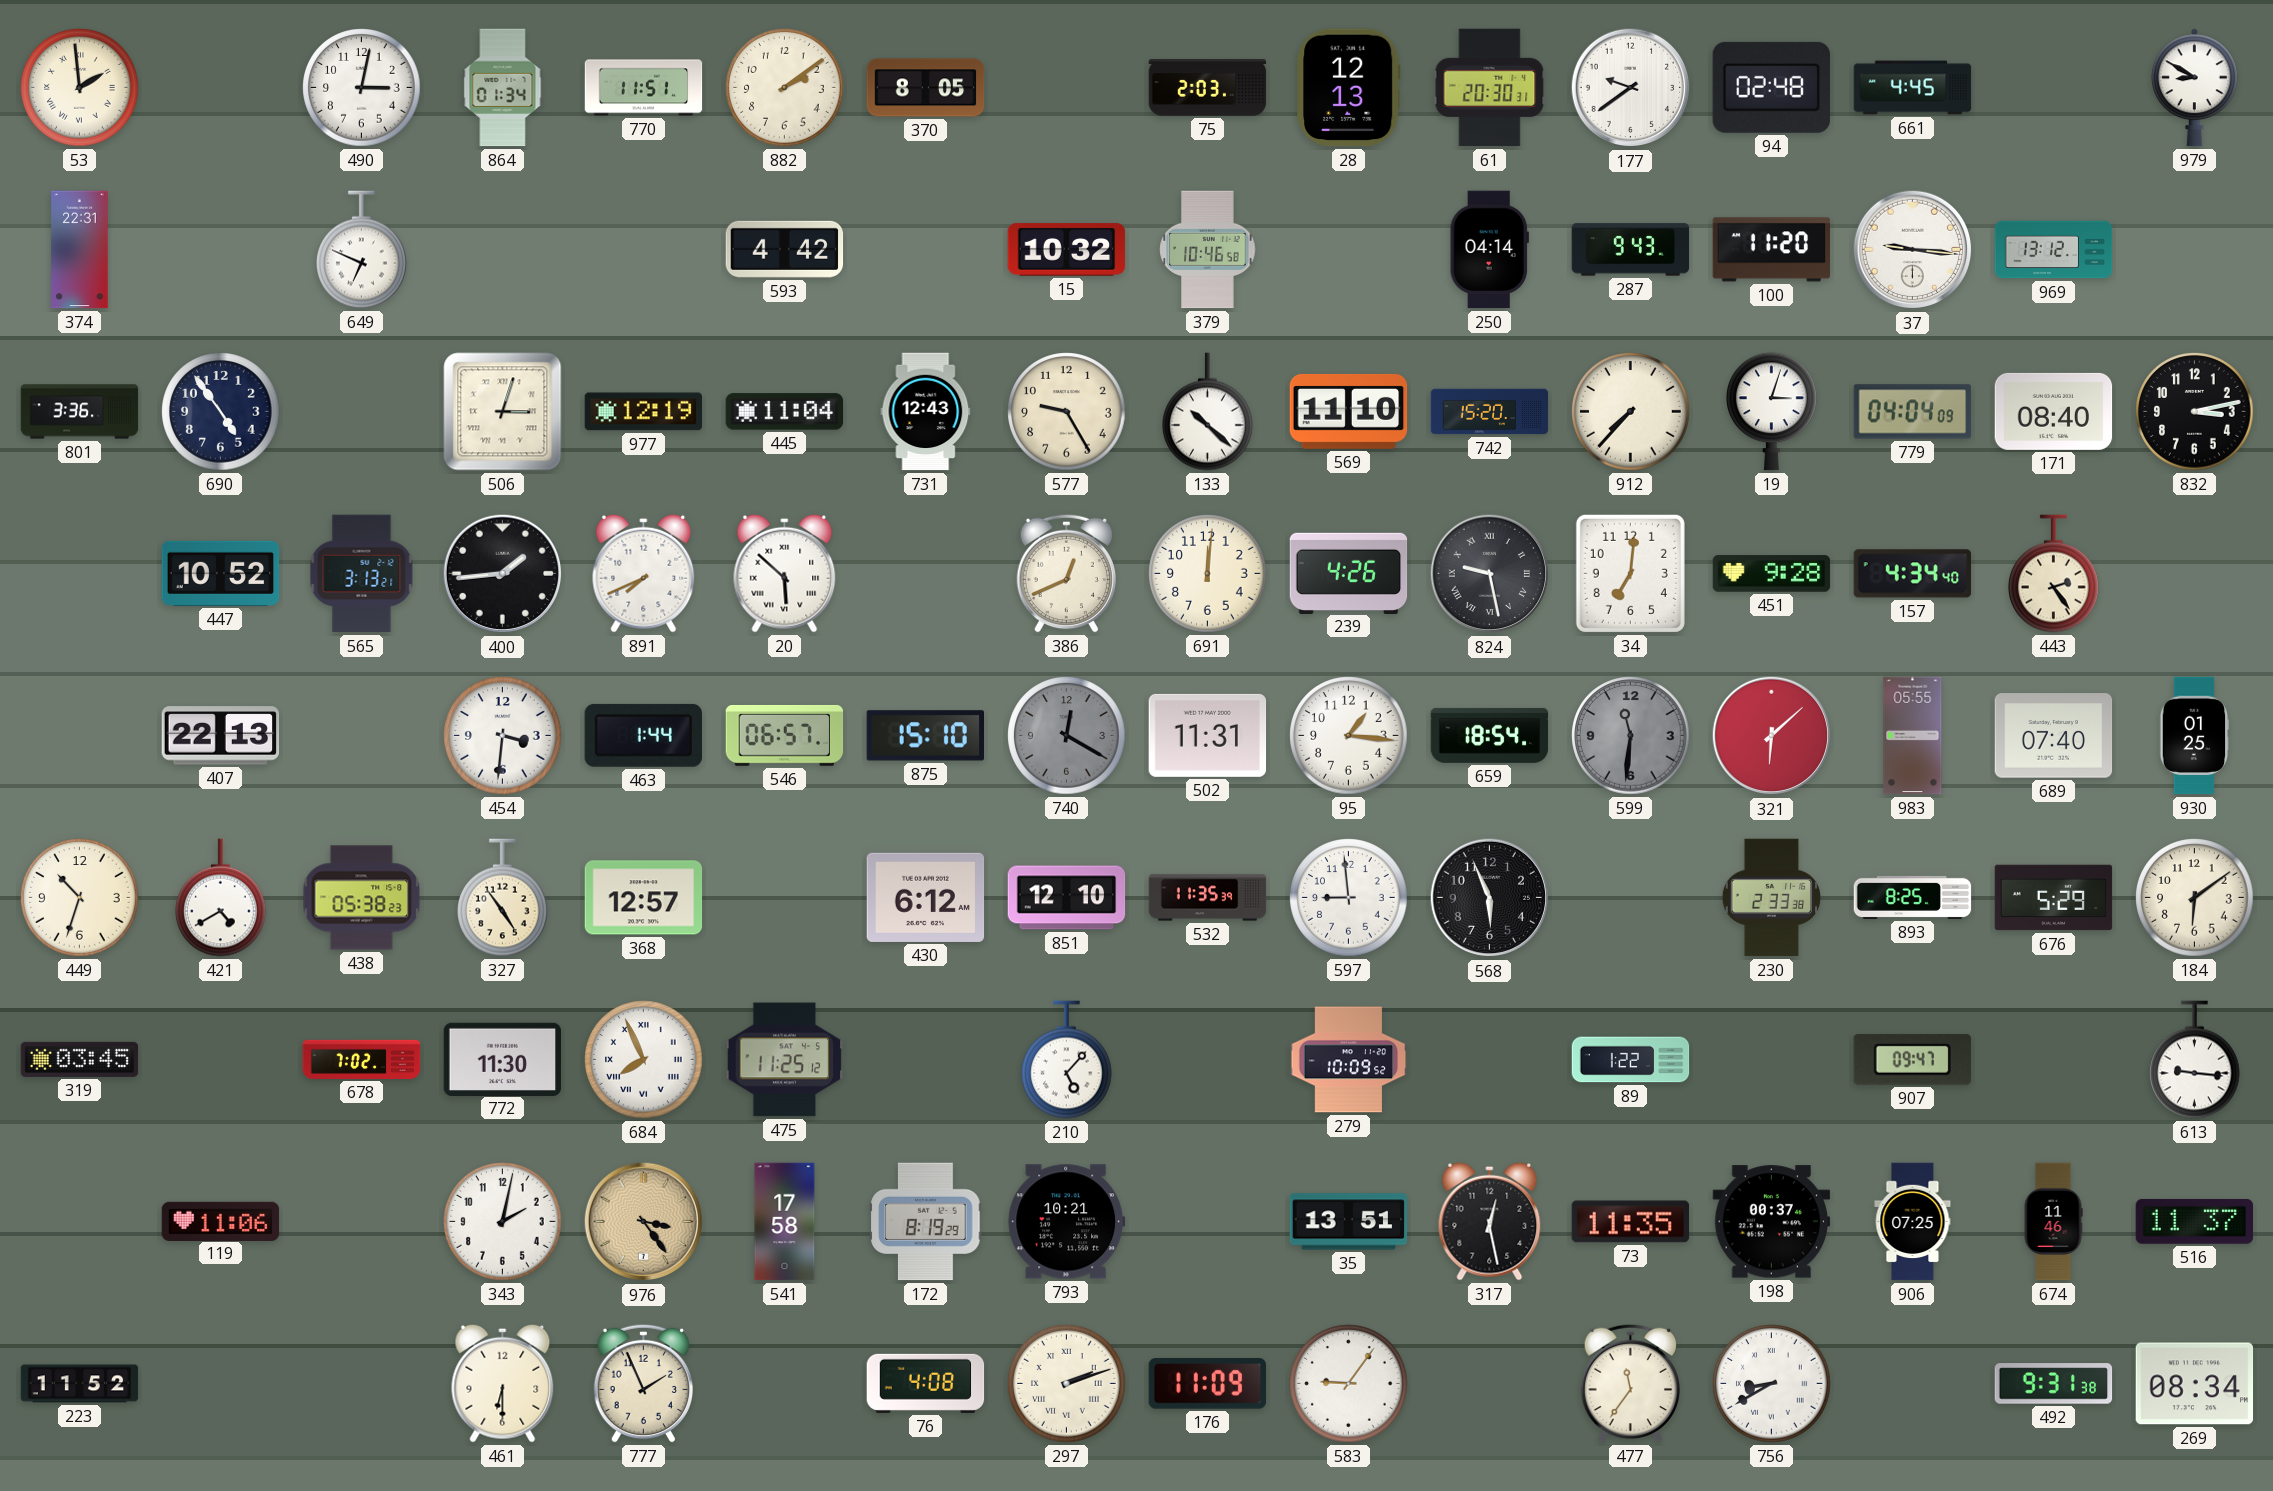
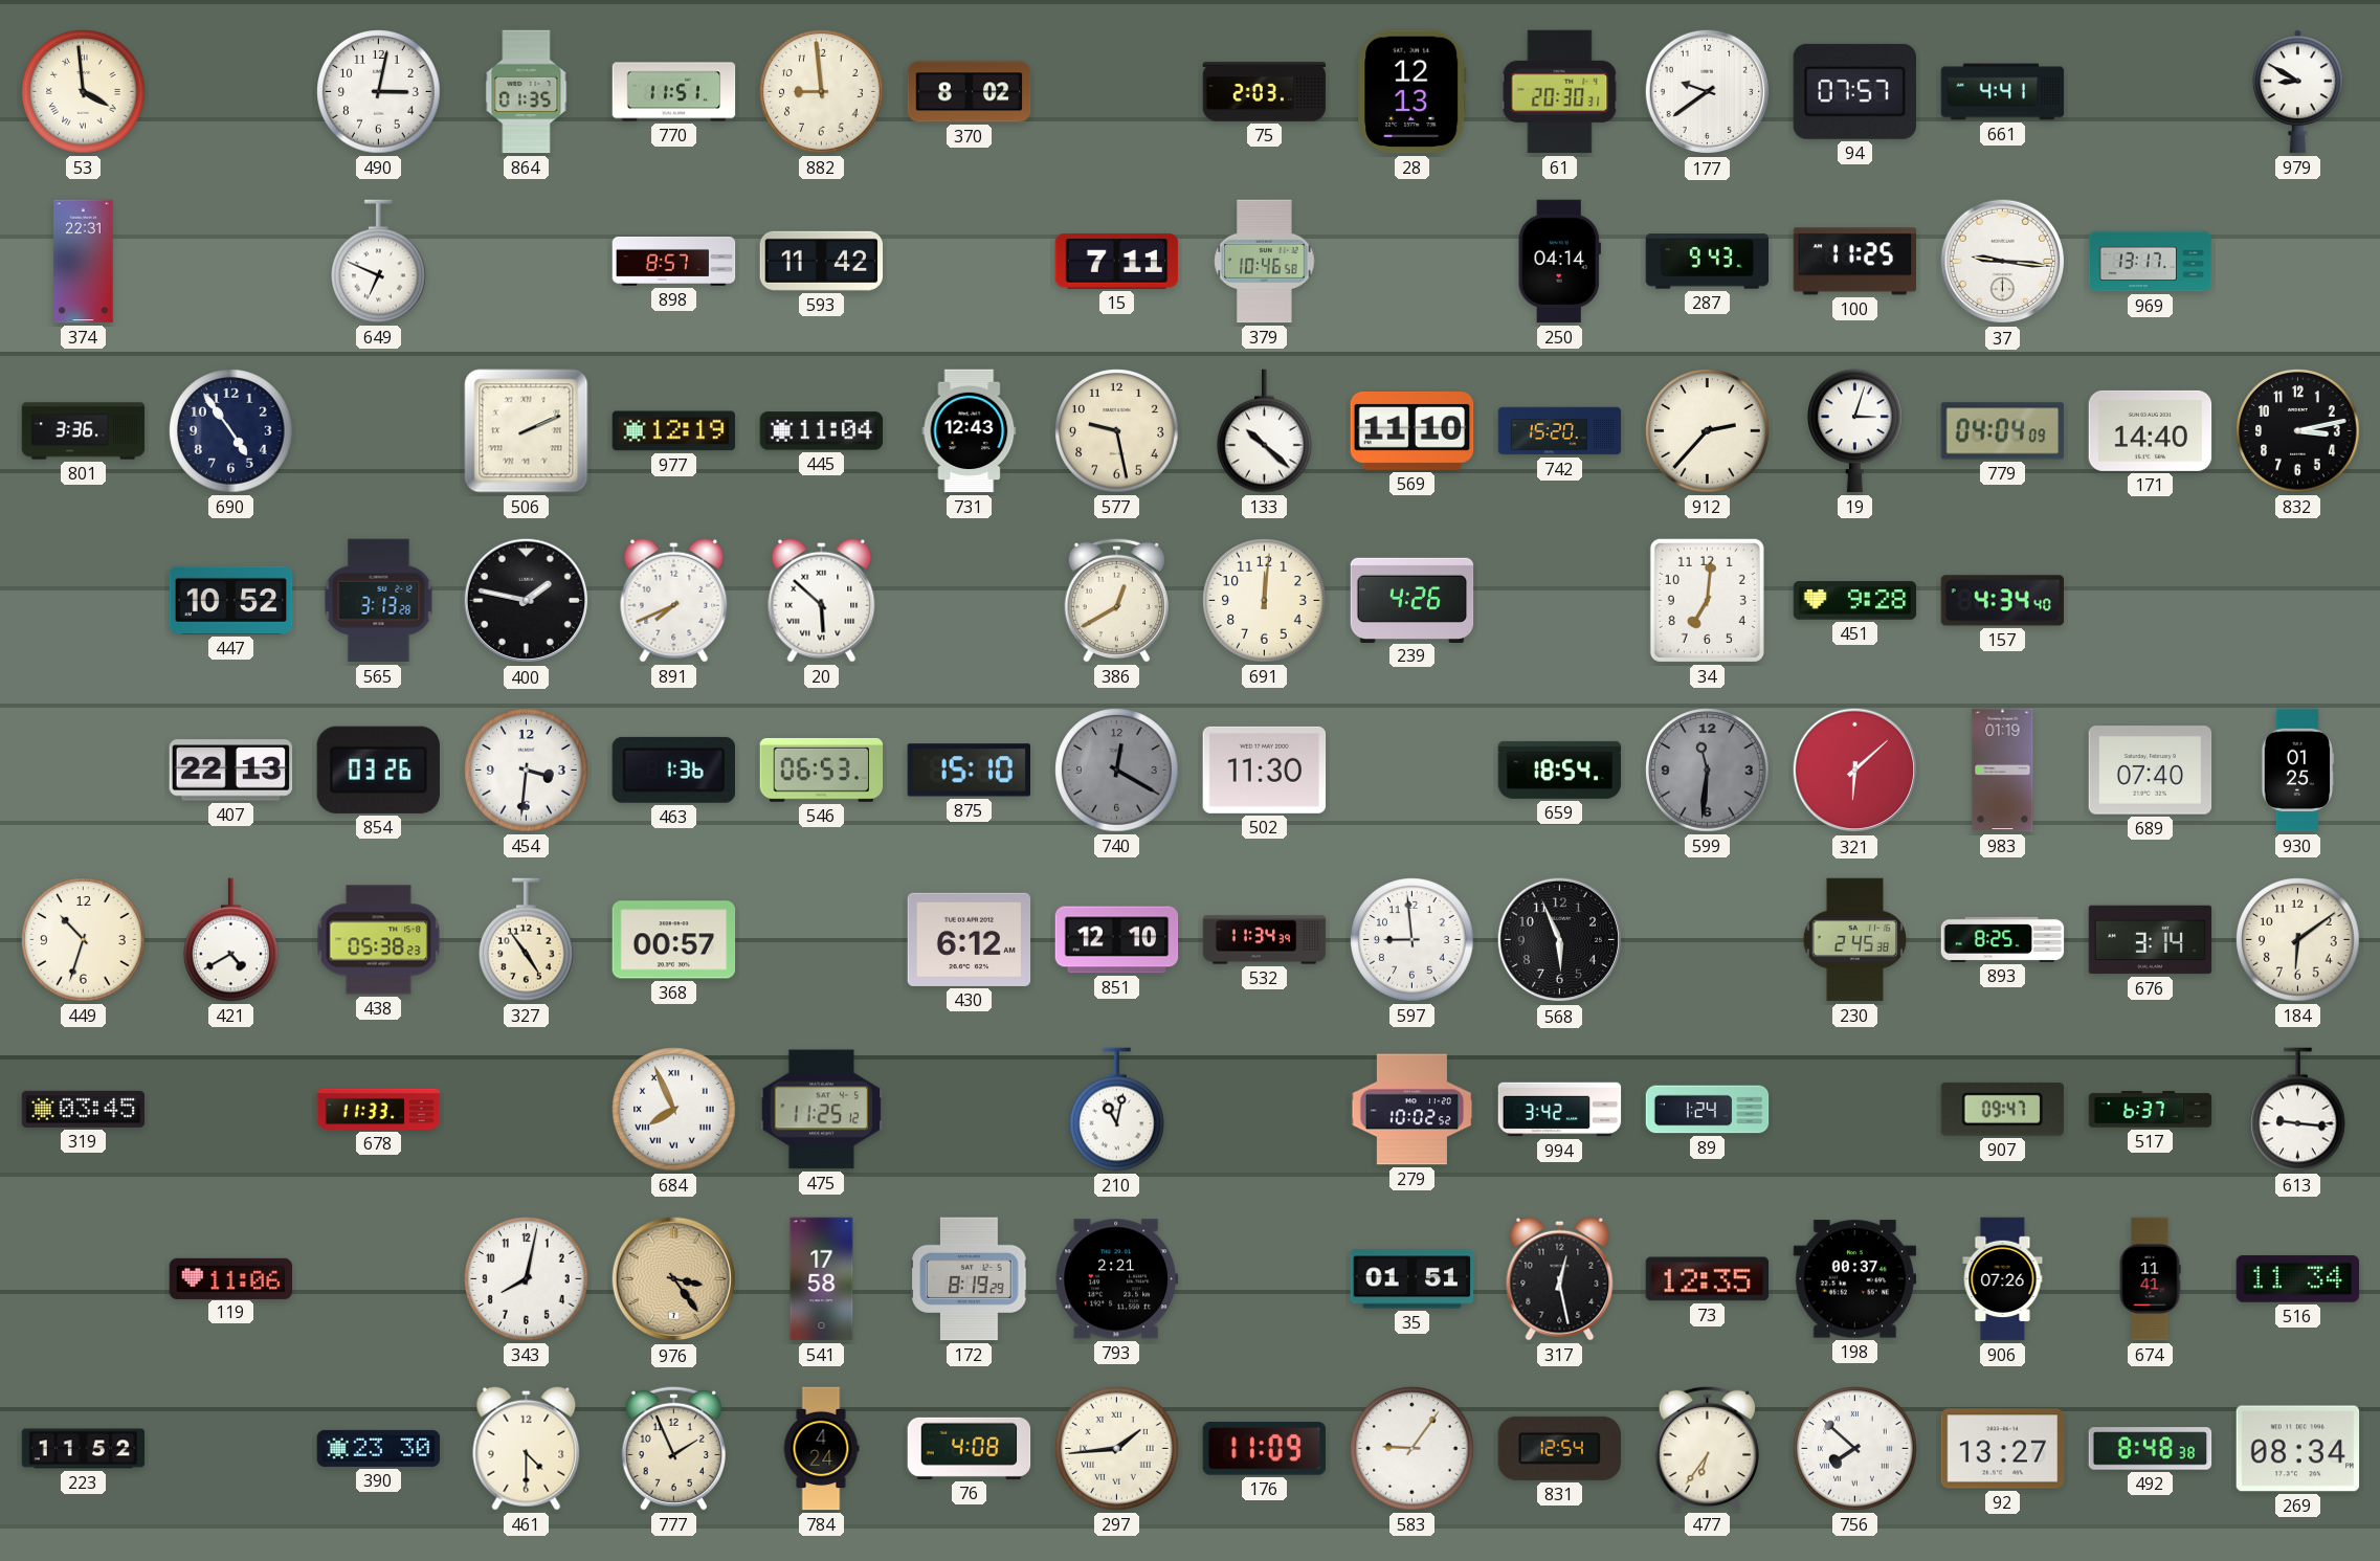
53: 1:59 -> 3:59 (84, 92)
864: 01:34 -> 01:35 (527, 92)
882: 2:09 -> 8:59 (822, 92)
370: 8:05 -> 8:02 (970, 92)
94: 02:48 -> 07:57 (1854, 91)
661: 4:45 -> 4:41 (2003, 92)
898: none -> 8:57 (674, 261)
593: 4:42 -> 11:42 (822, 261)
15: 10:32 -> 7:11 (1117, 262)
100: 11:20 -> 11:25 (1855, 262)
969: 13:12 -> 13:17 (2151, 262)
506: 3:03 -> 2:11 (527, 431)
577: 9:25 -> 9:28 (1117, 431)
912: 7:37 -> 2:37 (1708, 431)
171: 08:40 -> 14:40 (2151, 430)
565: 3:13:21 -> 3:13:28 (379, 601)
400: 1:44 -> 1:47 (527, 601)
386: 12:41 -> 12:40 (1116, 600)
824: 9:28 -> none (1490, 574)
443: 2:24 -> none (2054, 574)
854: none -> 03:26 (378, 770)
463: 1:44 -> 1:36 (673, 770)
546: 06:57 -> 06:53 (822, 770)
502: 11:31 -> 11:30 (1265, 770)
95: 1:16 -> none (1349, 736)
983: 05:55 -> 01:19 (2003, 771)
368: 12:57 -> 00:57 (674, 940)
532: 11:35 -> 11:34 (1265, 940)
230: 2:33 -> 2:45 (1854, 940)
676: 5:29 -> 3:14 (2151, 940)
678: 7:02 -> 11:33 (379, 1109)
772: 11:30 -> none (503, 1059)
210: 5:07 -> 11:02 (1117, 1110)
279: 10:09 -> 10:02 (1413, 1110)
994: none -> 3:42 (1560, 1110)
89: 1:22 -> 1:24 (1708, 1110)
517: none -> 6:37 (2151, 1110)
343: 2:02 -> 8:02 (527, 1279)
793: 10:21 -> 2:21 (1117, 1279)
35: 13:51 -> 01:51 (1413, 1279)
73: 11:35 -> 12:35 (1708, 1279)
906: 07:25 -> 07:26 (2003, 1279)
674: 11:46 -> 11:41 (2150, 1279)
516: 11:37 -> 11:34 (2298, 1279)
390: none -> 23:30 (379, 1448)
461: 6:30 -> 4:30 (527, 1448)
784: none -> 4:24 (821, 1449)
297: 2:12 -> 1:44 (1117, 1449)
831: none -> 12:54 (1559, 1448)
477: 11:36 -> 6:36 (1707, 1448)
756: 8:40 -> 7:52 (1855, 1449)
92: none -> 13:27 (2003, 1449)
492: 9:31 -> 8:48 (2151, 1449)
